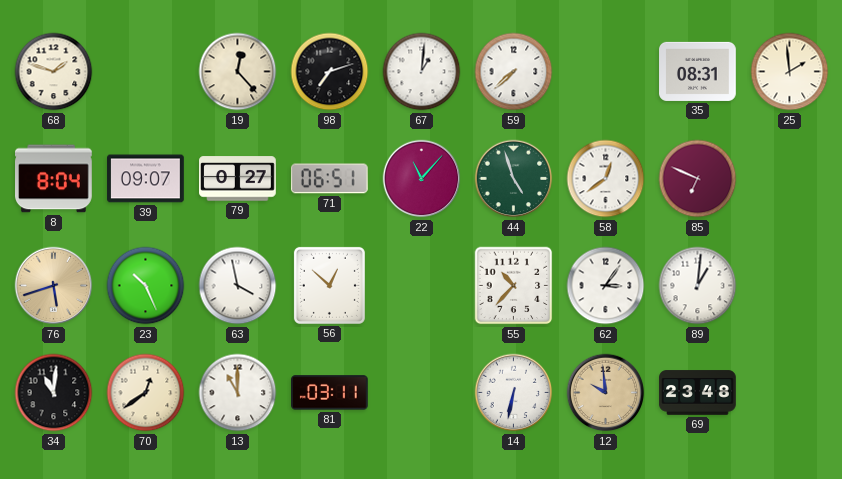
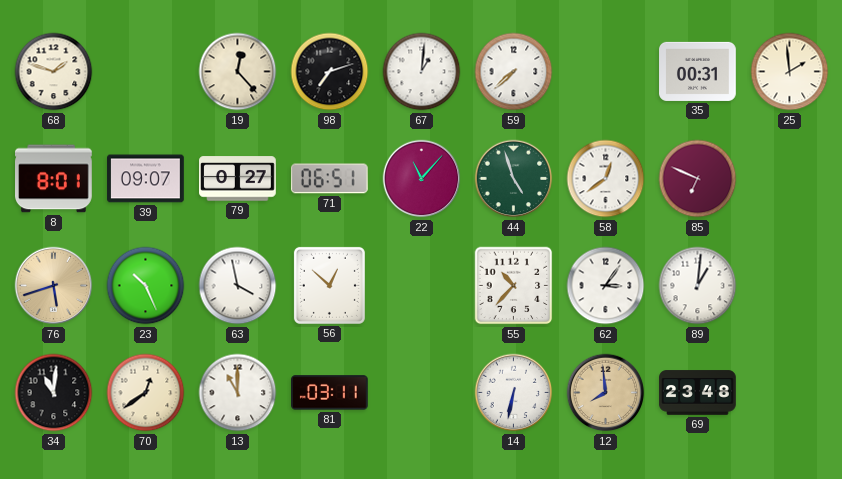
35: 08:31 -> 00:31 (698, 71)
8: 8:04 -> 8:01 (54, 179)
12: 9:59 -> 7:59 (606, 393)
